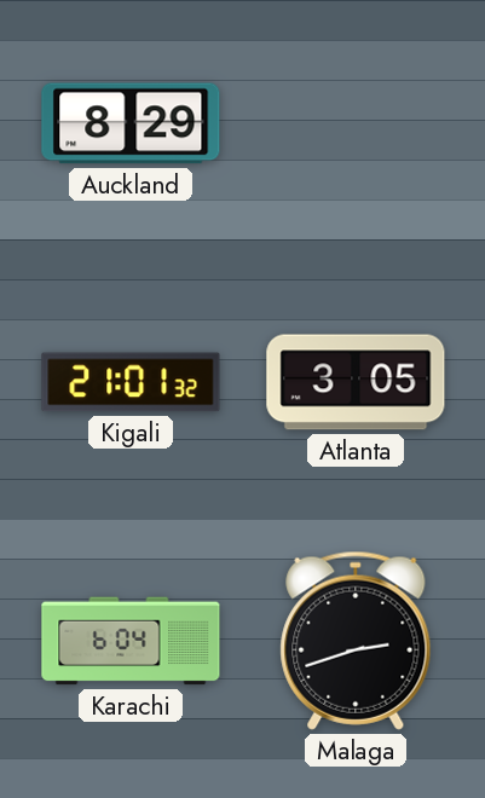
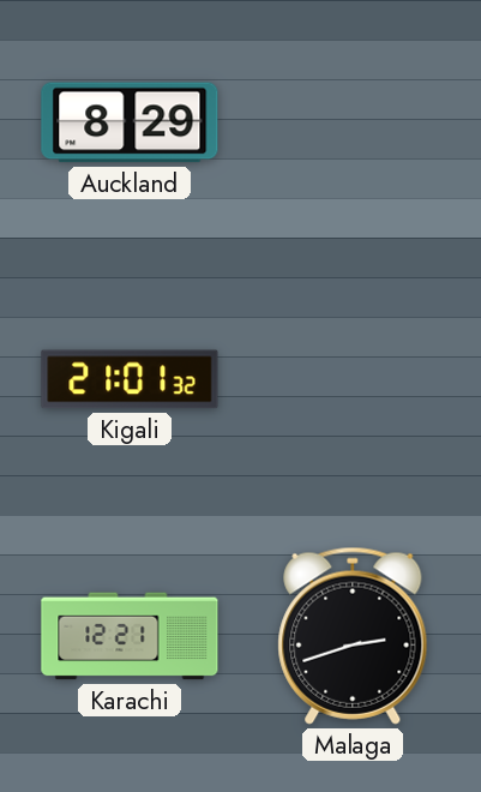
Atlanta: 3:05 -> none (356, 382)
Karachi: 6:04 -> 12:21 (130, 636)
